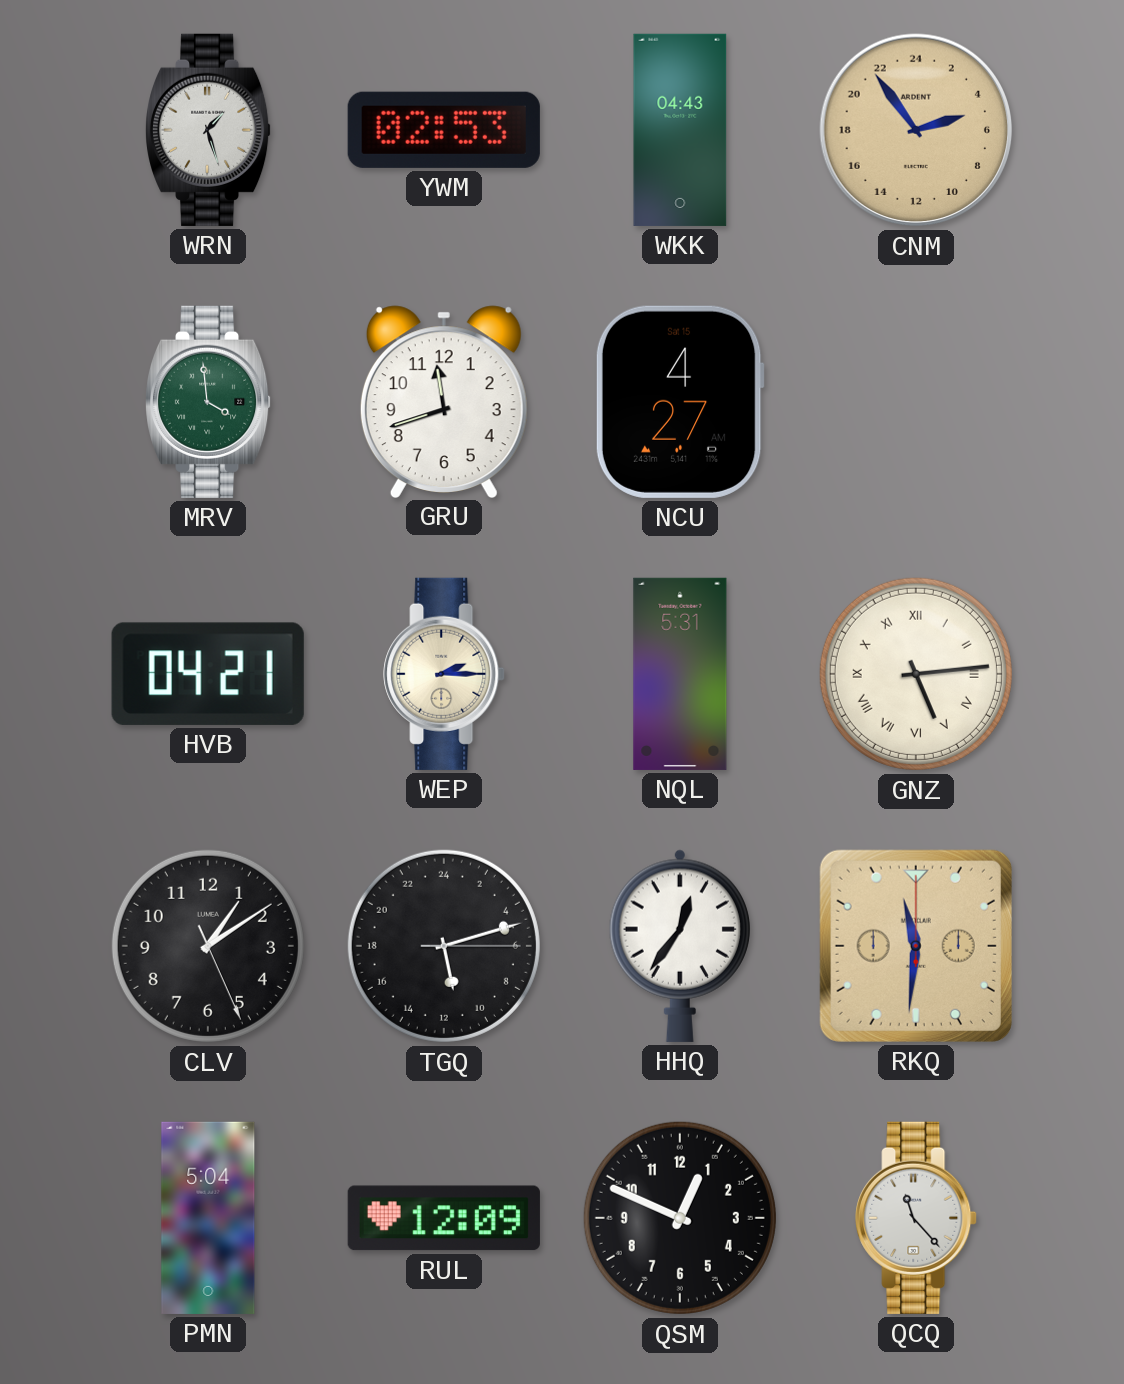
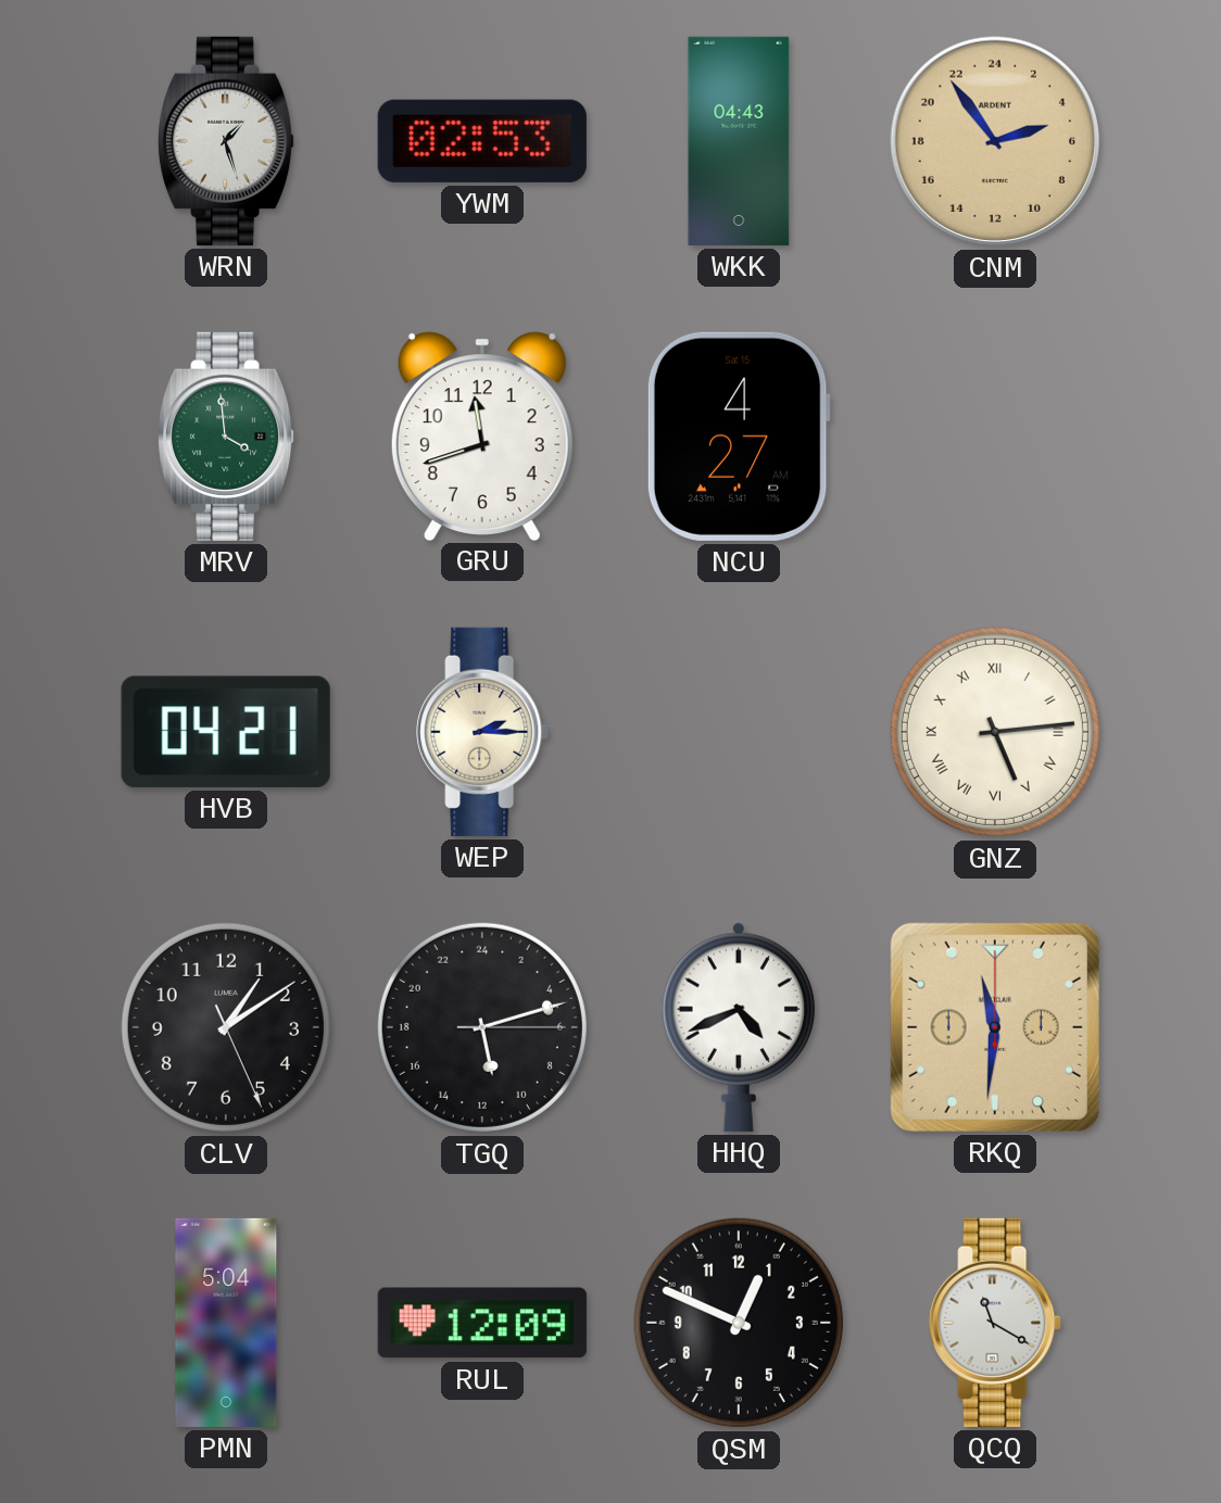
NQL: 5:31 -> none (680, 674)
HHQ: 12:36 -> 4:41 (739, 1027)
QCQ: 11:23 -> 11:20 (995, 1323)
